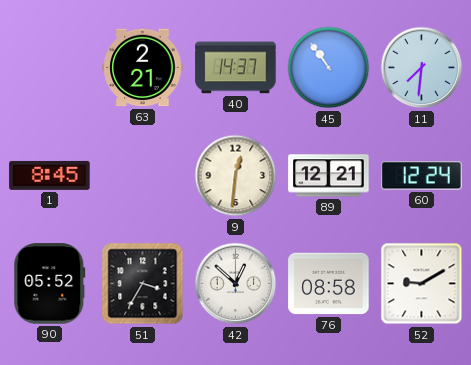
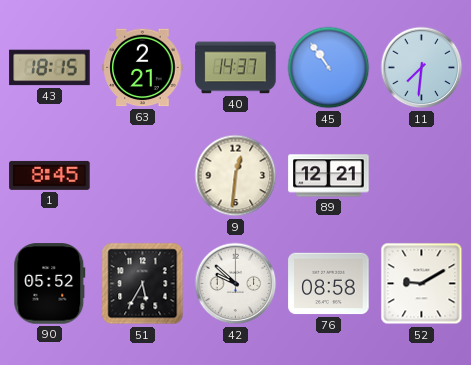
43: none -> 18:15 (50, 68)
60: 12:24 -> none (422, 176)
51: 3:35 -> 5:35 (143, 284)
42: 12:52 -> 9:52 (236, 284)
